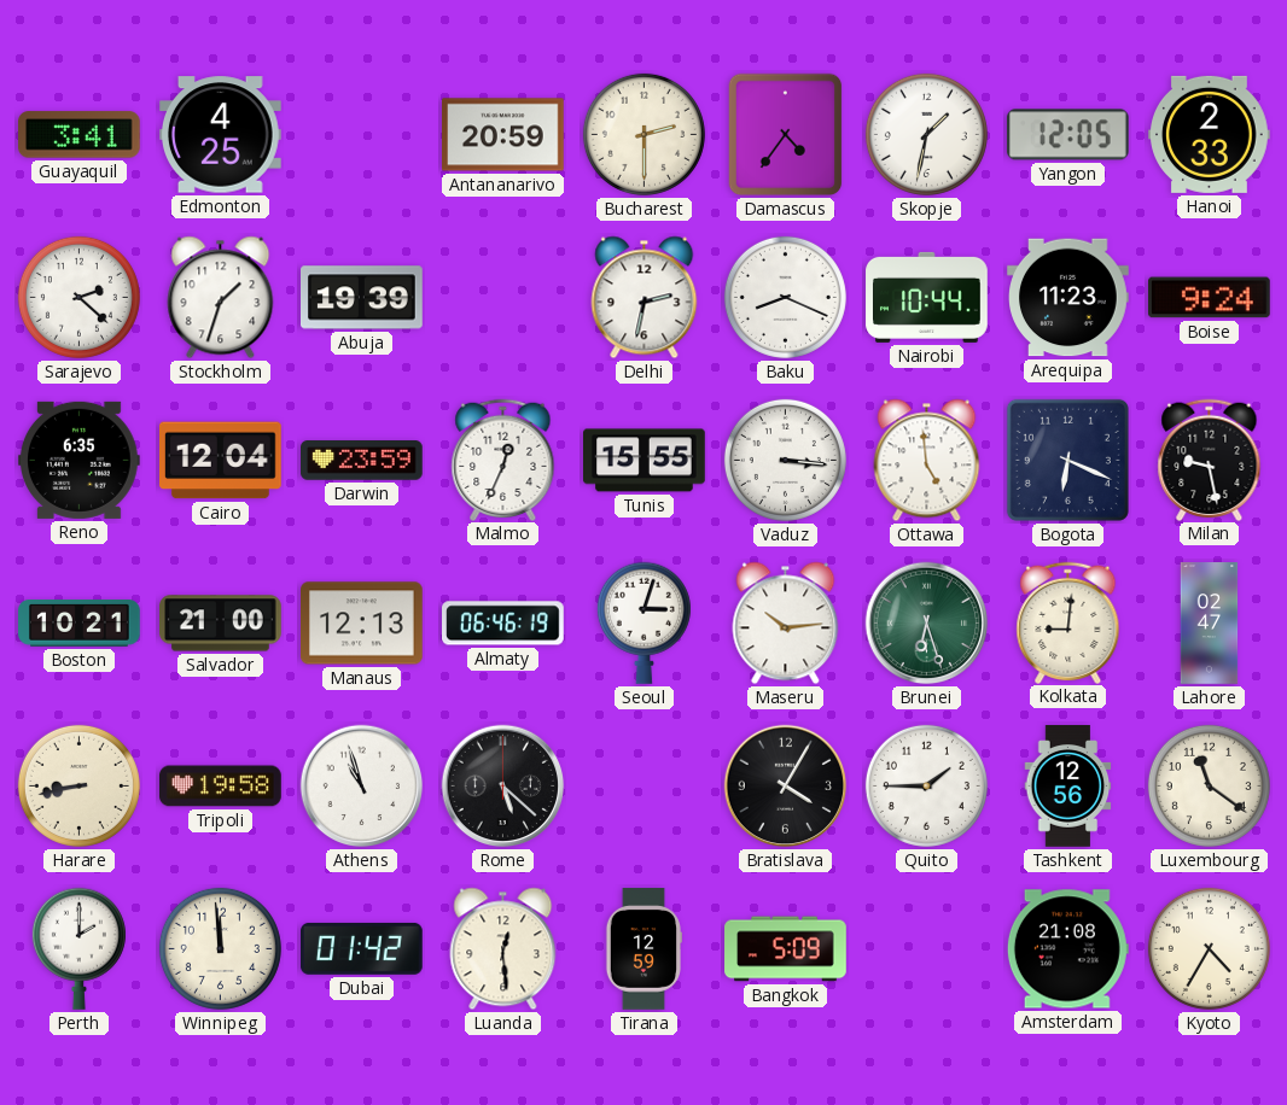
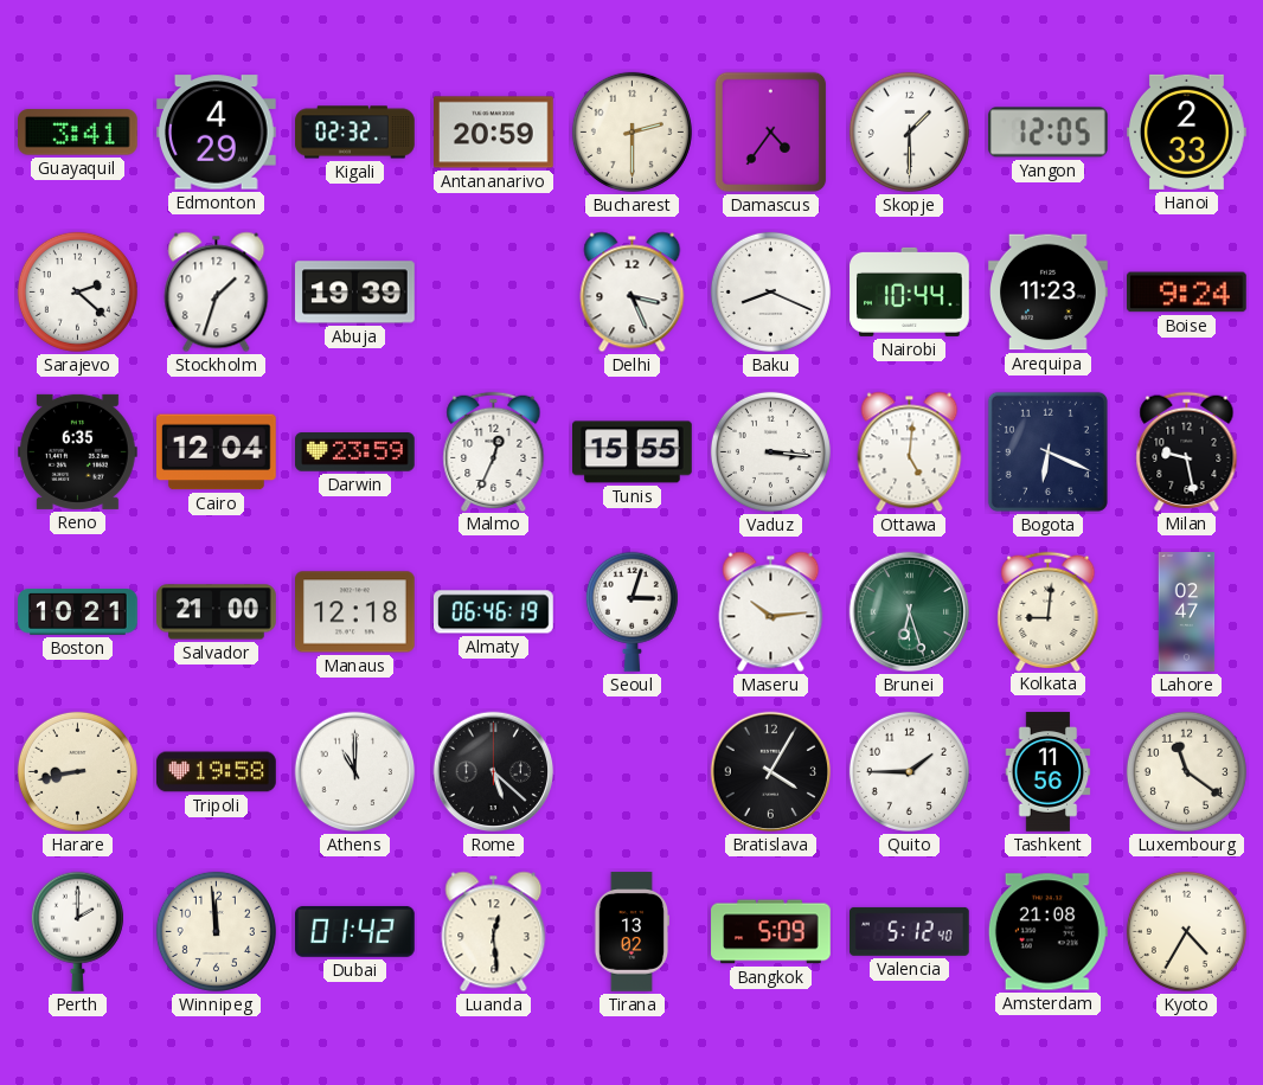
Edmonton: 4:25 -> 4:29 (217, 133)
Kigali: none -> 02:32 (355, 133)
Skopje: 1:32 -> 1:30 (909, 131)
Delhi: 2:32 -> 3:26 (633, 293)
Ottawa: 4:59 -> 5:01 (910, 452)
Manaus: 12:13 -> 12:18 (355, 612)
Athens: 10:57 -> 11:00 (355, 772)
Tashkent: 12:56 -> 11:56 (1049, 772)
Tirana: 12:59 -> 13:02 (630, 932)
Valencia: none -> 5:12 (910, 931)
